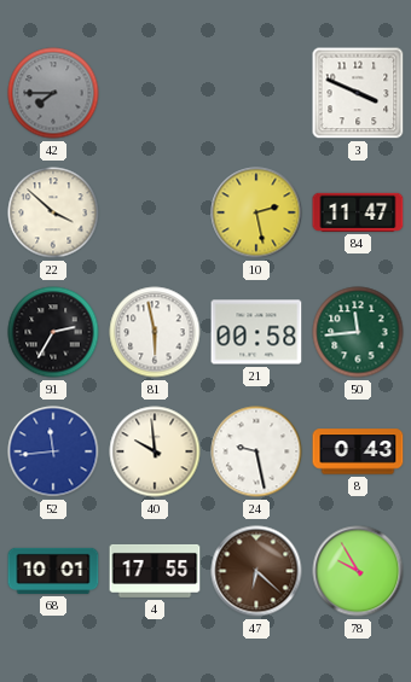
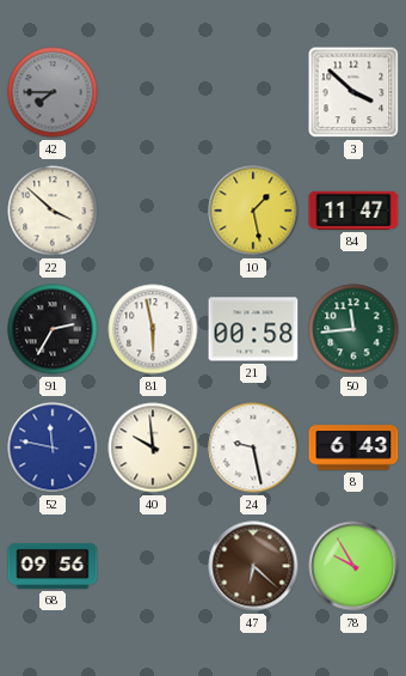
3: 3:49 -> 3:52 (353, 92)
10: 2:28 -> 1:28 (253, 211)
52: 11:44 -> 11:47 (53, 447)
8: 0:43 -> 6:43 (353, 447)
68: 10:01 -> 09:56 (53, 566)
4: 17:55 -> none (155, 571)
